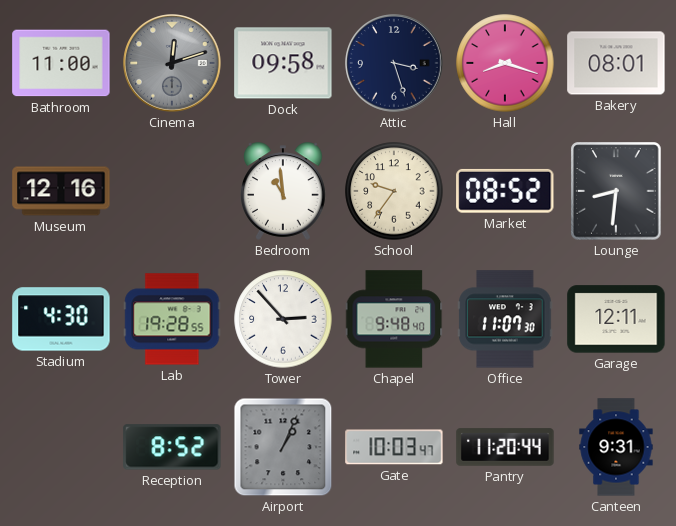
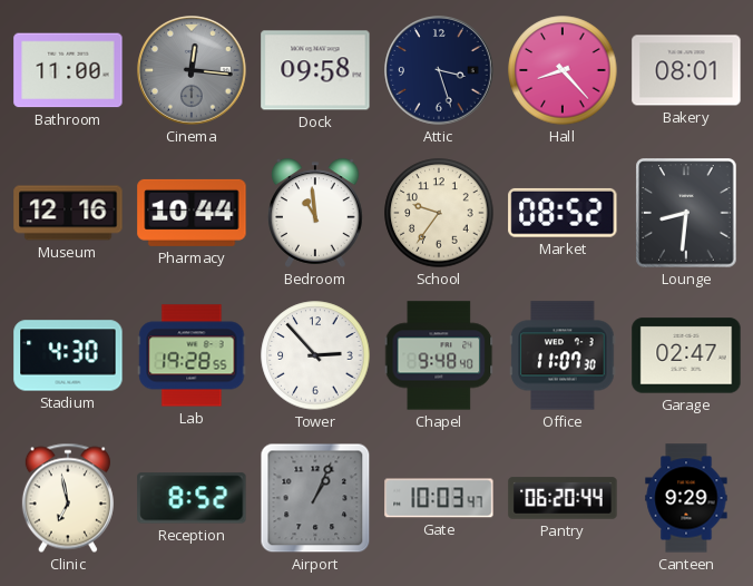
Cinema: 12:12 -> 12:16 (192, 70)
Hall: 8:18 -> 8:23 (563, 70)
Pharmacy: none -> 10:44 (192, 213)
Garage: 12:11 -> 02:47 (686, 355)
Clinic: none -> 6:58 (68, 498)
Pantry: 11:20 -> 06:20 (563, 498)
Canteen: 9:31 -> 9:29 (686, 498)
